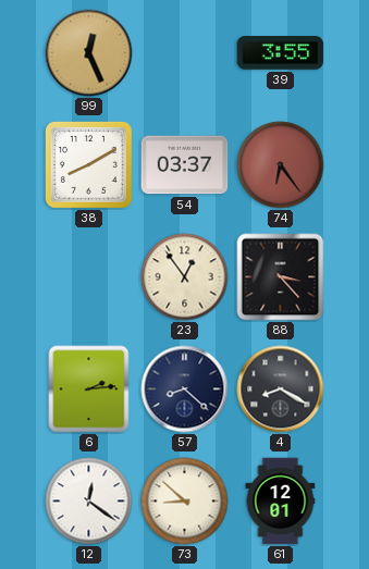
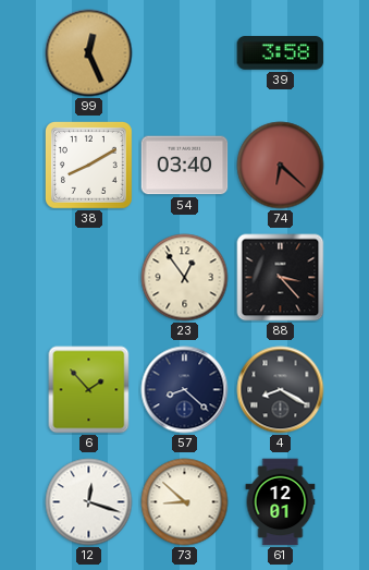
39: 3:55 -> 3:58 (281, 53)
54: 03:37 -> 03:40 (185, 166)
74: 6:24 -> 6:22 (281, 166)
6: 2:14 -> 1:53 (89, 390)
12: 12:21 -> 12:18 (89, 502)
